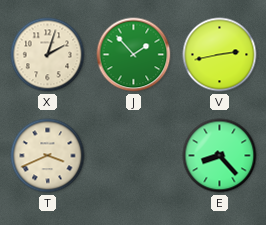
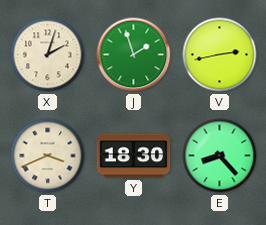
J: 1:53 -> 1:57 (134, 55)
Y: none -> 18:30 (134, 156)
